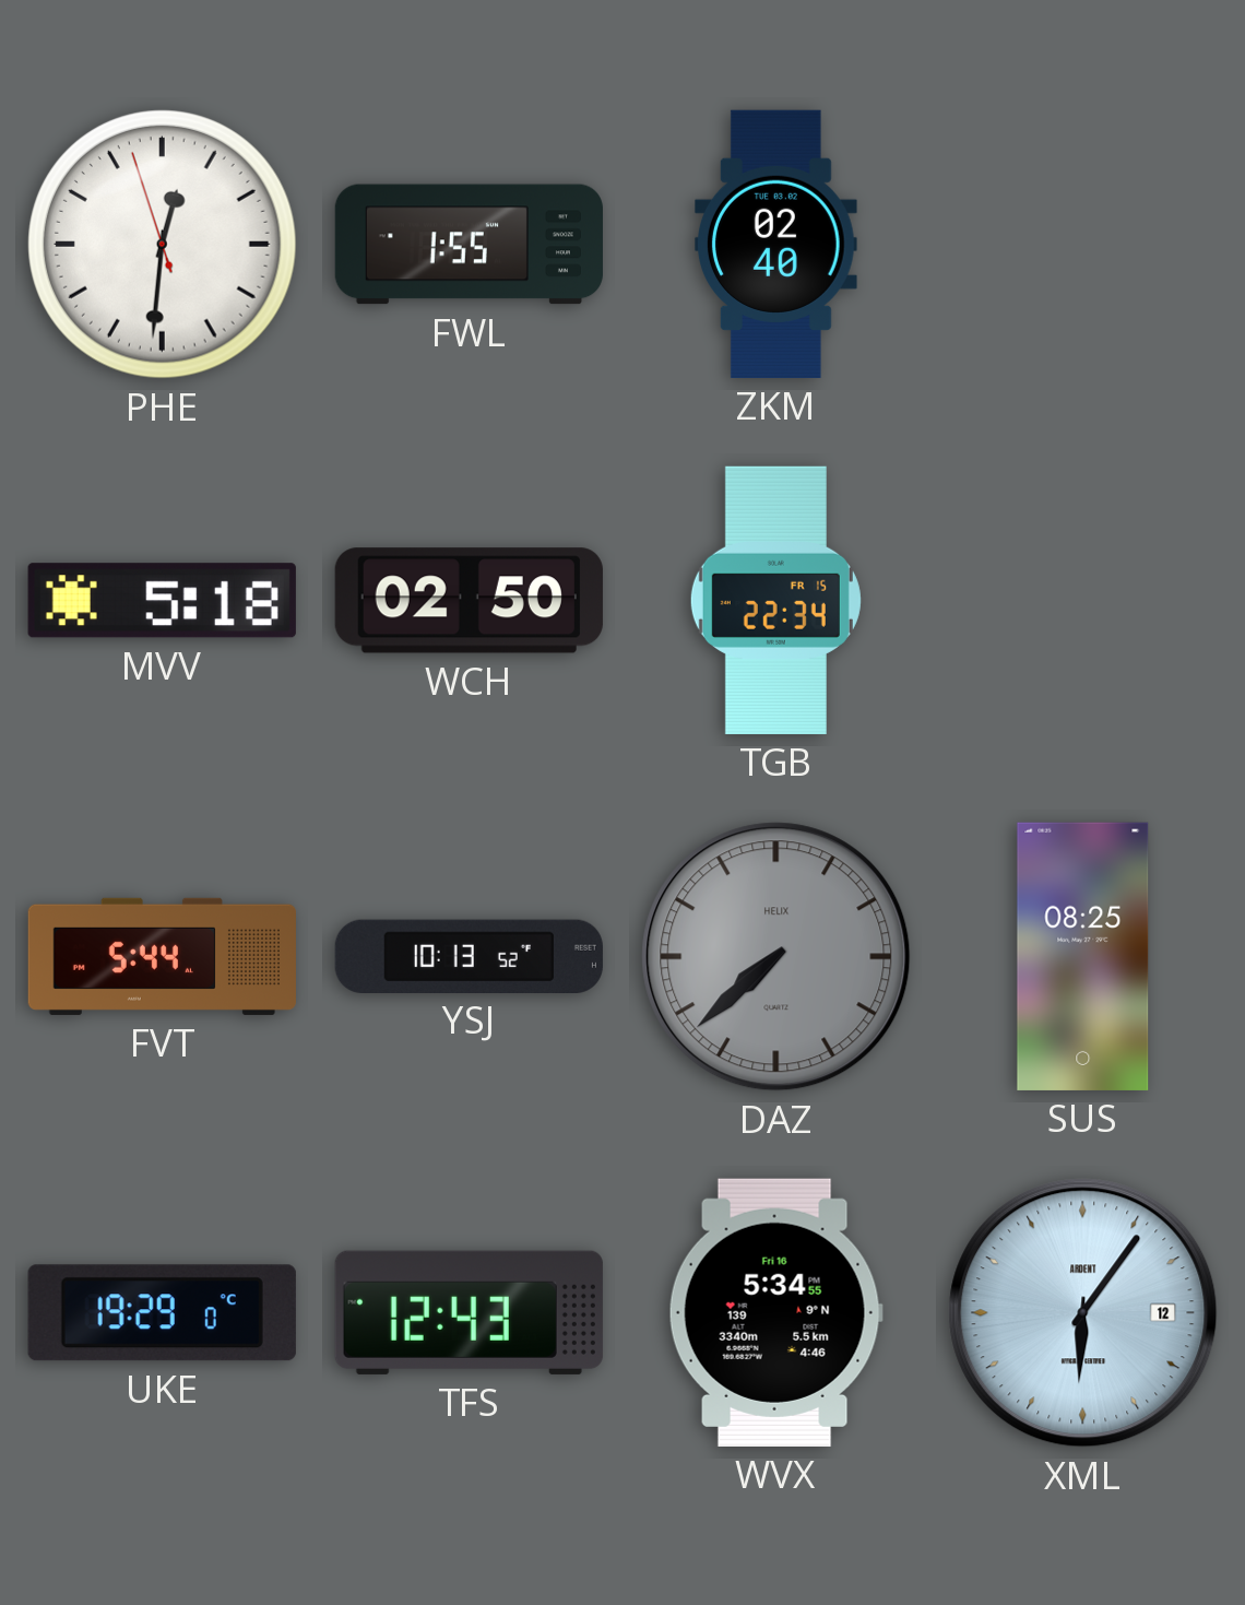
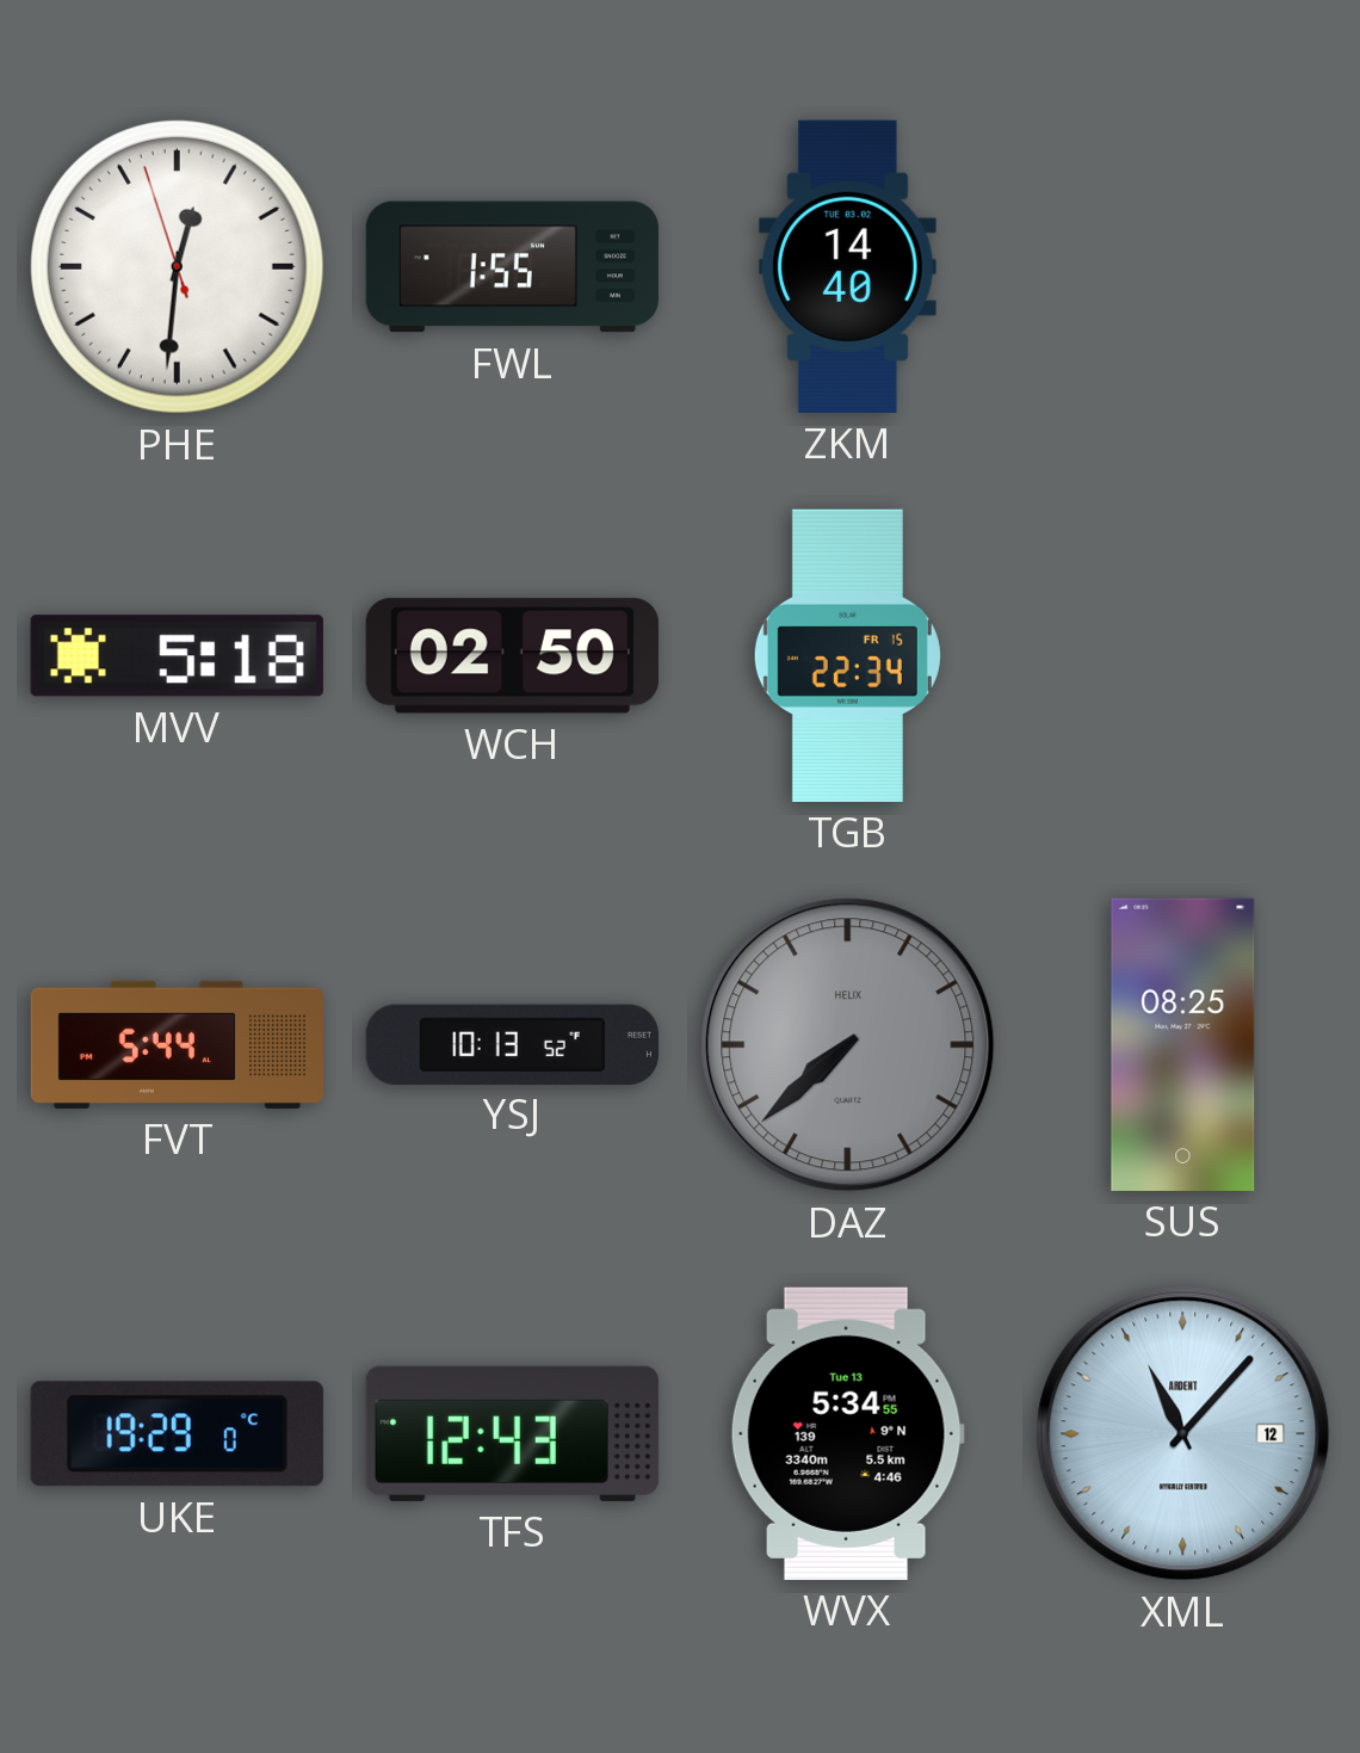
ZKM: 02:40 -> 14:40 (847, 266)
WVX date: Fri 16 -> Tue 13 (847, 1433)
XML: 6:06 -> 11:07 (1183, 1434)
